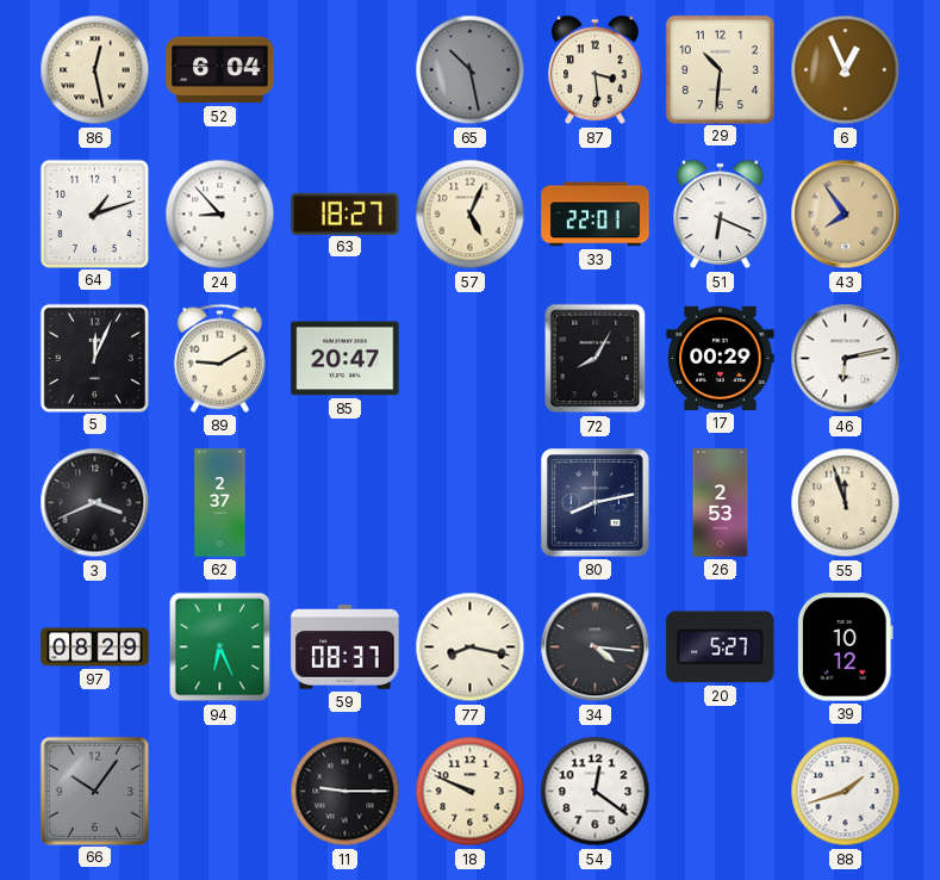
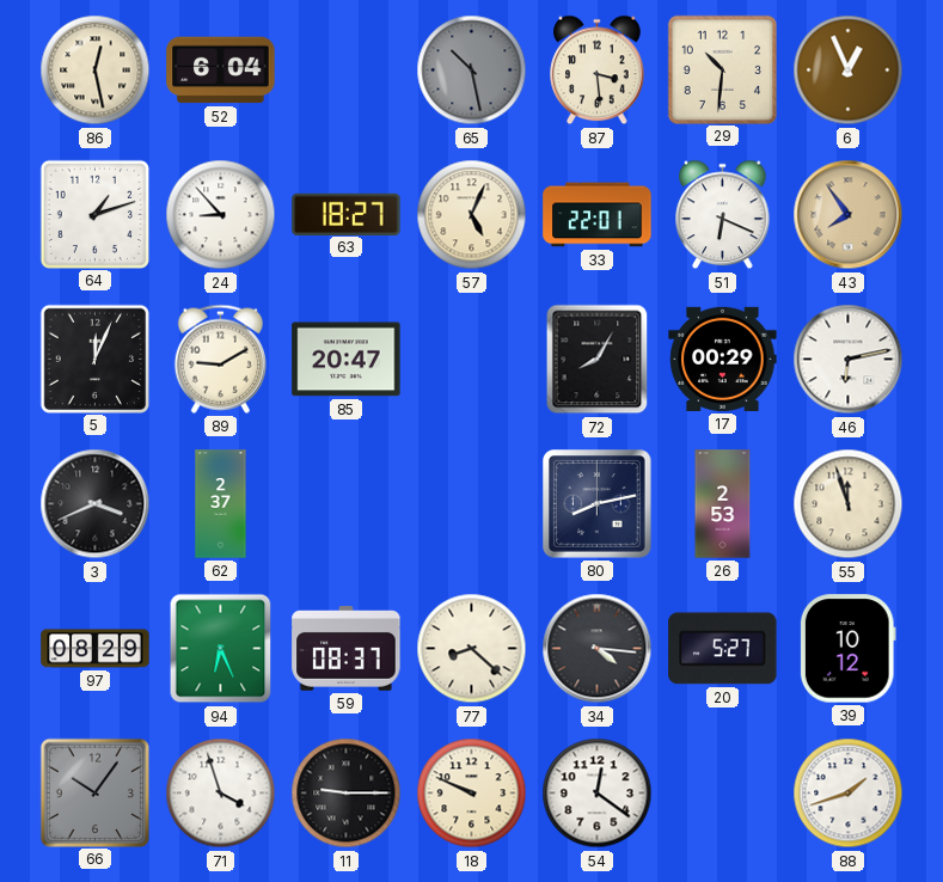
77: 8:17 -> 8:22 (472, 649)
71: none -> 3:57 (221, 794)
